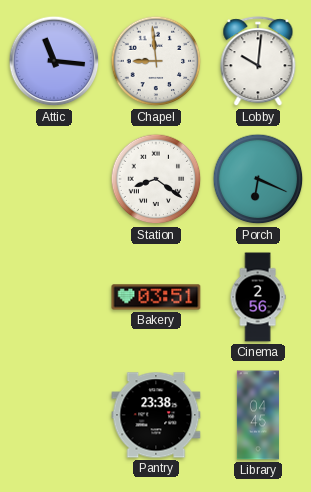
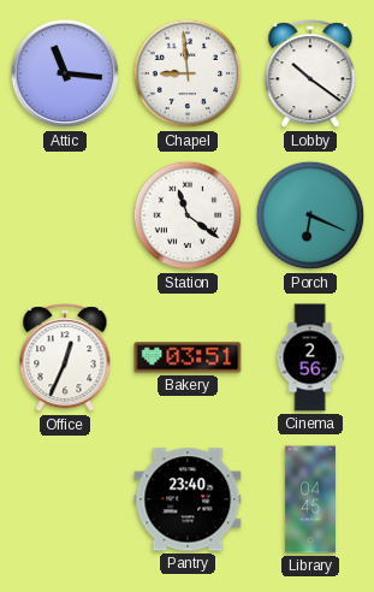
Lobby: 10:01 -> 10:21 (310, 75)
Station: 8:21 -> 11:21 (188, 215)
Office: none -> 12:34 (65, 359)
Pantry: 23:38 -> 23:40 (188, 499)
